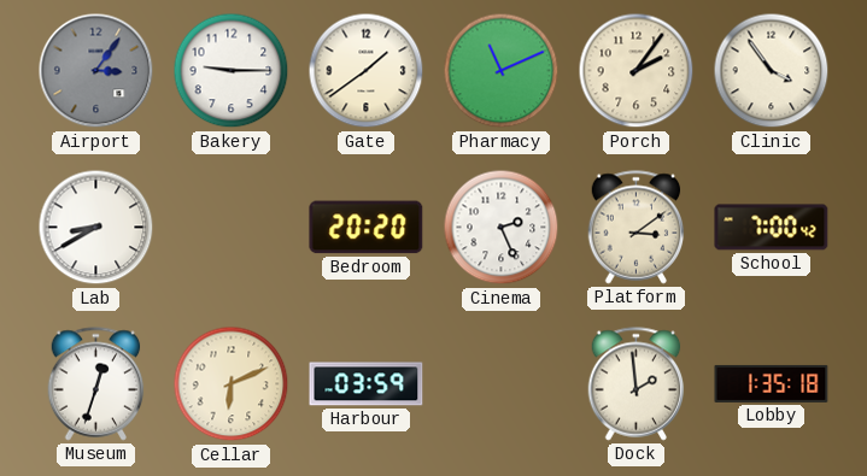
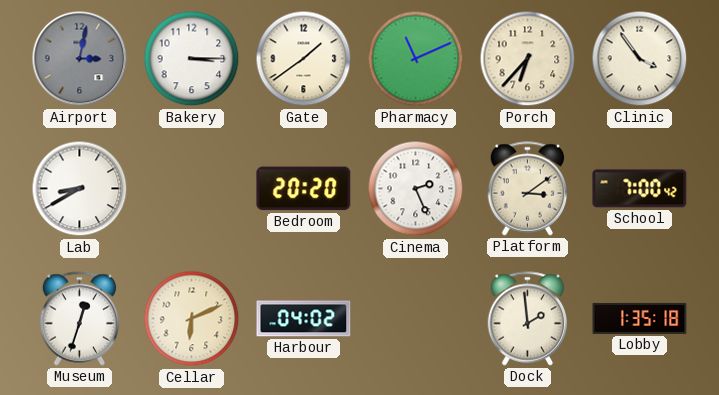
Airport: 3:06 -> 3:02 (80, 59)
Bakery: 9:15 -> 3:15 (192, 59)
Porch: 2:06 -> 6:37 (528, 59)
Harbour: 03:59 -> 04:02 (304, 319)
